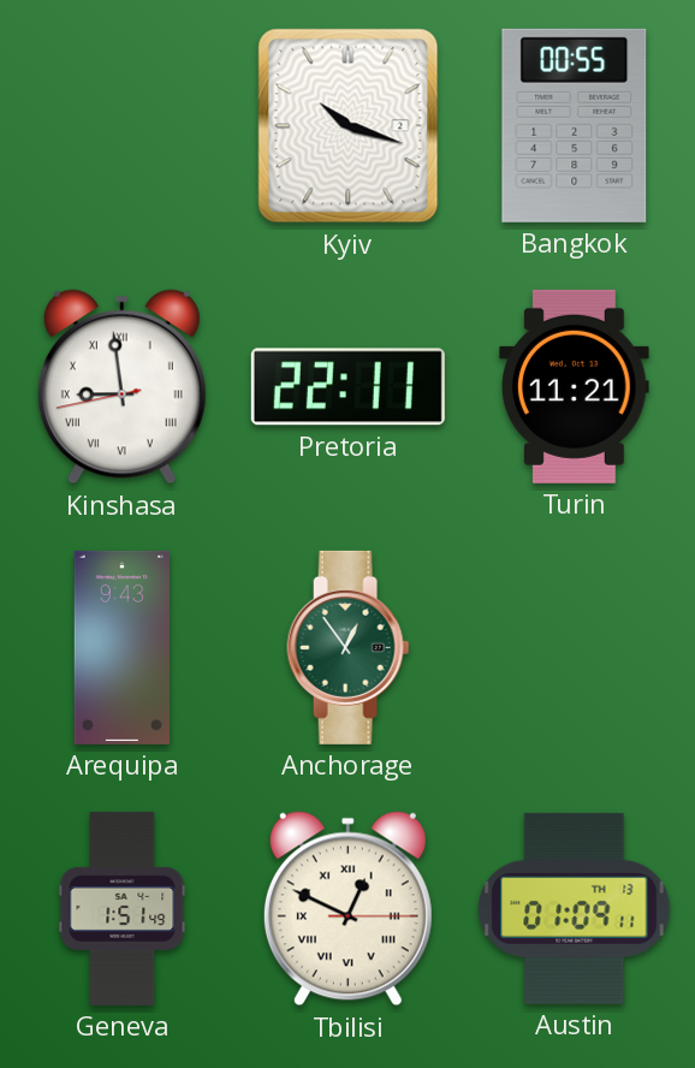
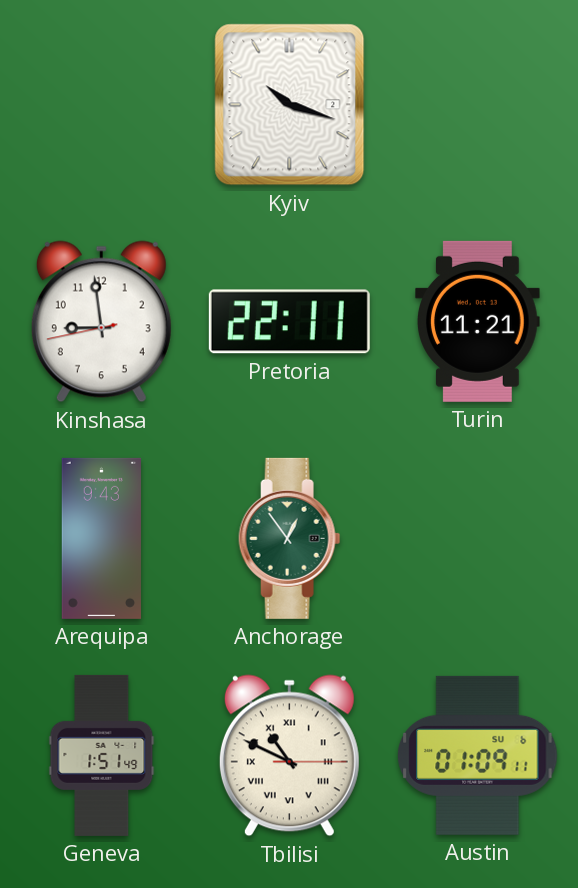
Bangkok: 00:55 -> none (575, 125)
Kinshasa numerals: Roman -> Arabic (101, 322)
Tbilisi: 12:49 -> 10:49 (289, 756)
Austin date: TH 13 -> SU 6 (478, 755)
